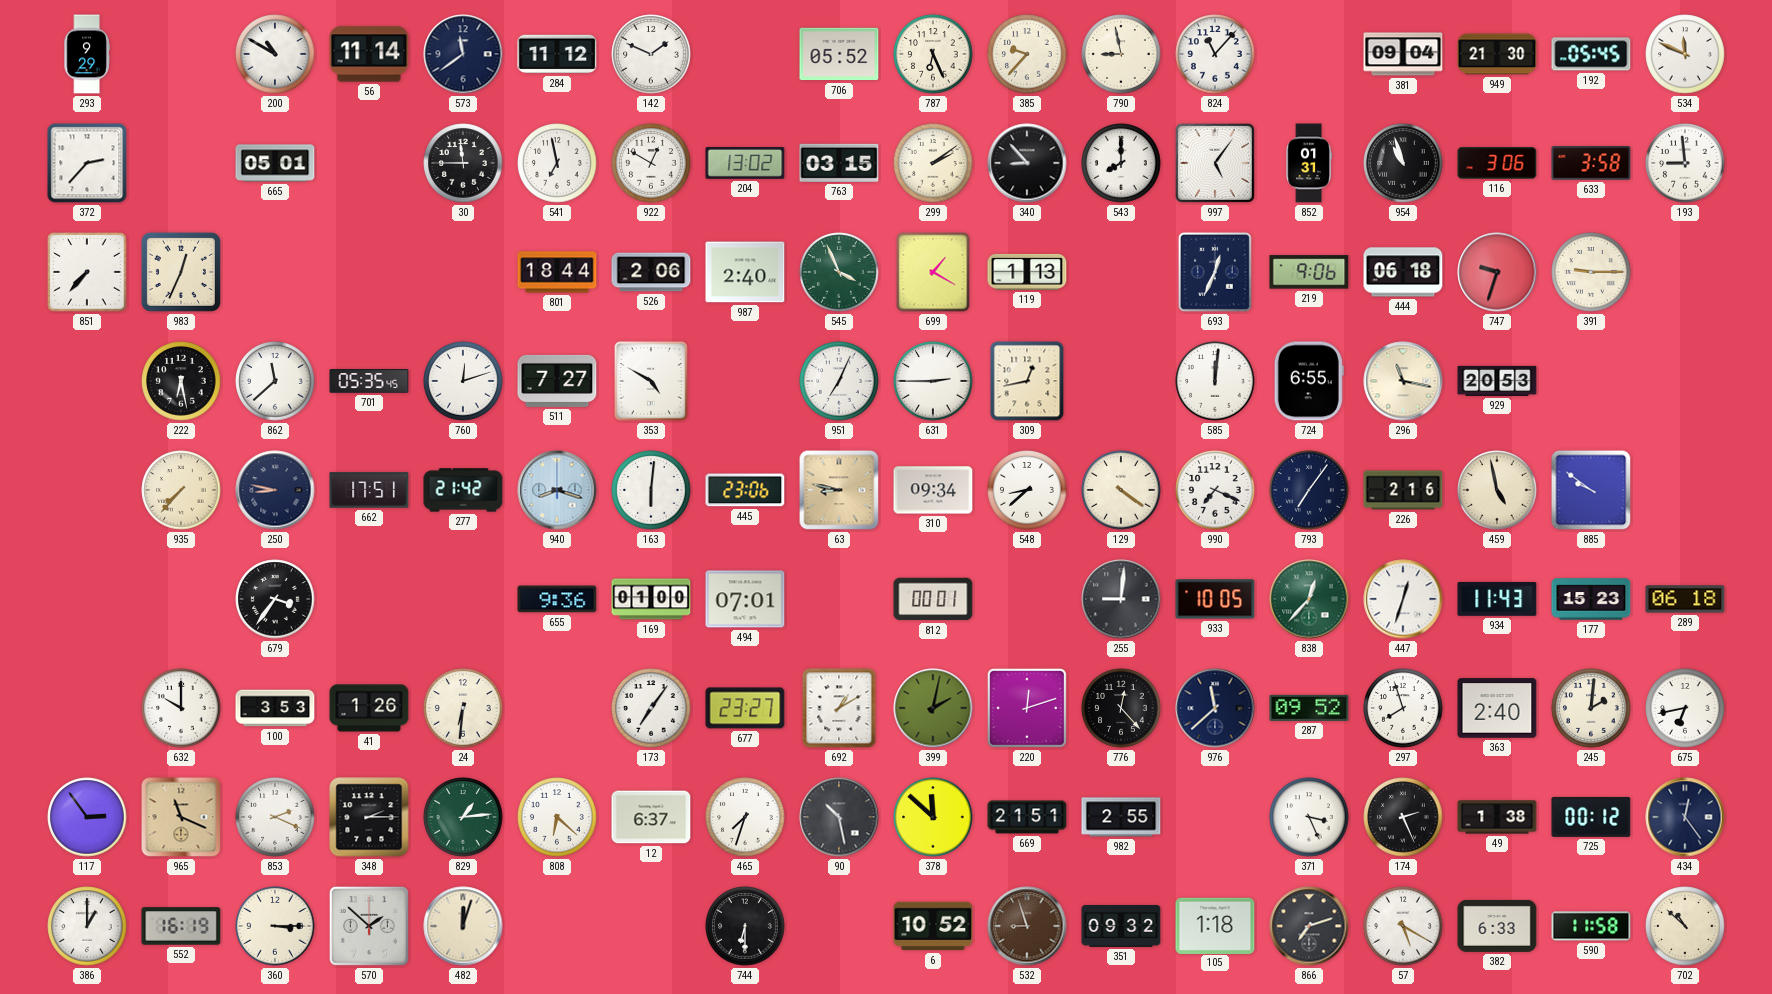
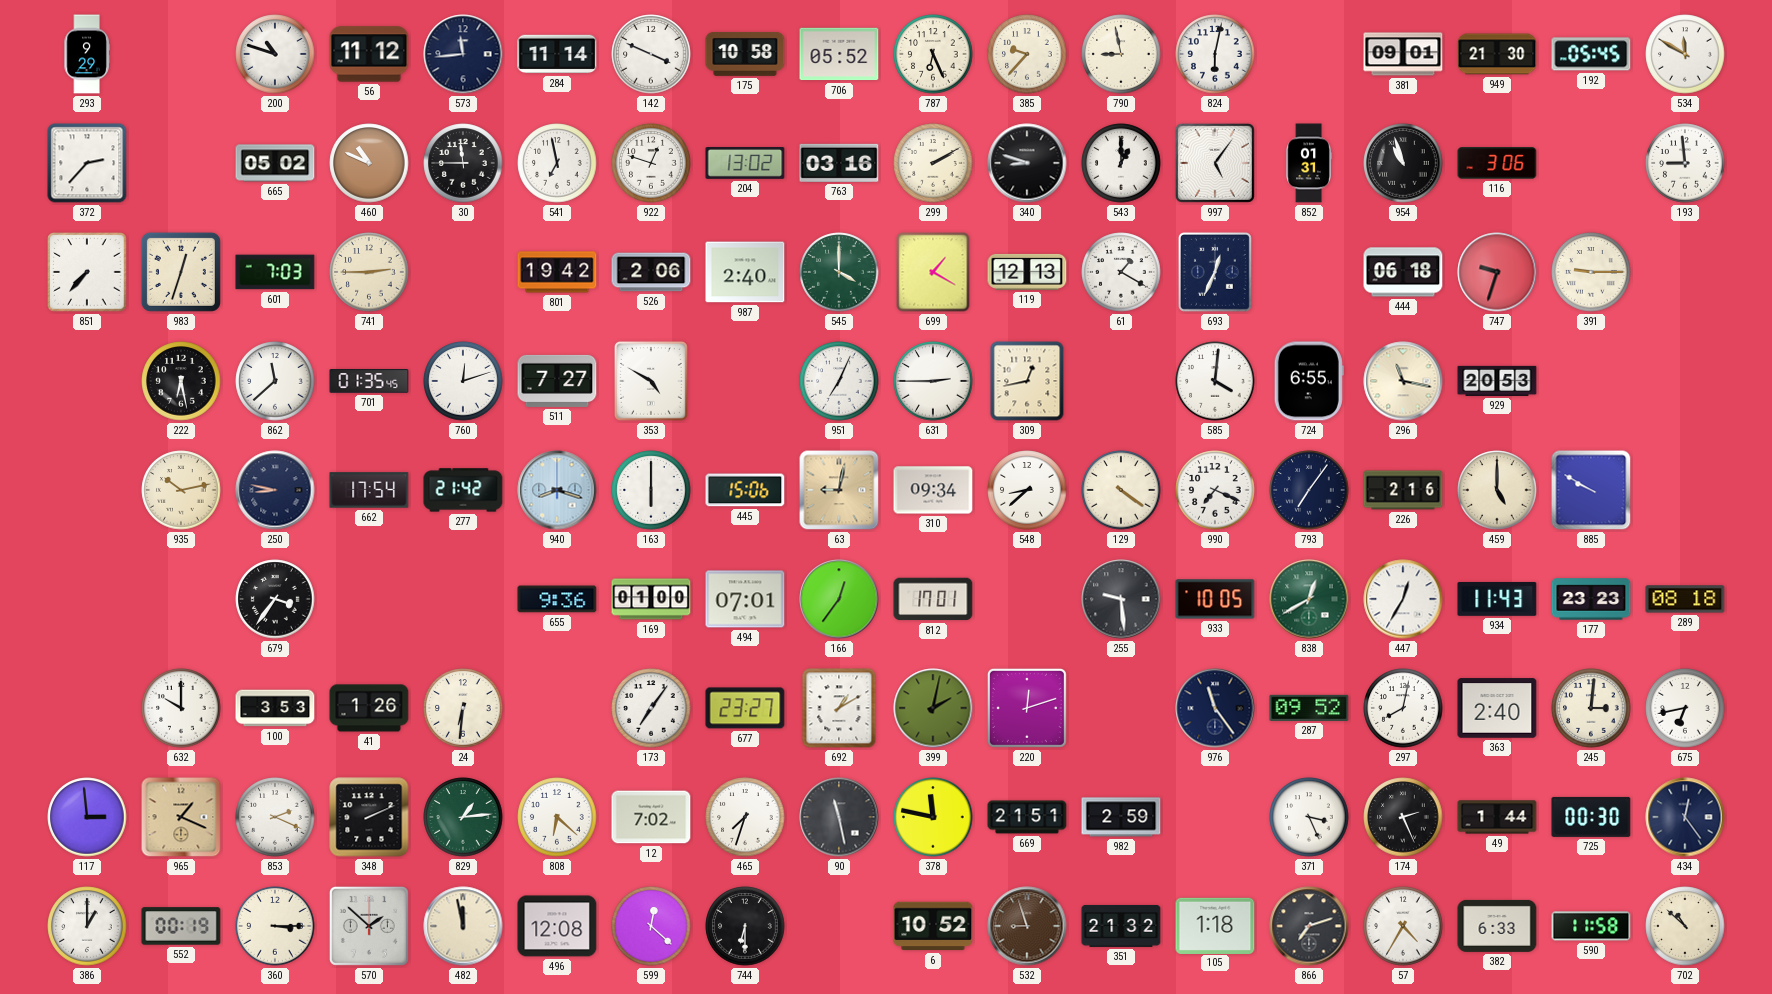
200: 10:50 -> 10:48 (275, 54)
56: 11:14 -> 11:12 (369, 54)
573: 11:39 -> 11:44 (463, 54)
284: 11:12 -> 11:14 (557, 54)
142: 1:49 -> 3:49 (651, 54)
175: none -> 10:58 (745, 54)
824: 11:07 -> 6:02 (1215, 54)
381: 09:04 -> 09:01 (1403, 54)
534: 11:49 -> 11:50 (1685, 54)
665: 05:01 -> 05:02 (275, 163)
460: none -> 10:49 (369, 163)
922: 12:50 -> 12:48 (651, 163)
763: 03:15 -> 03:16 (839, 163)
299: 2:09 -> 2:10 (933, 163)
340: 8:53 -> 8:48 (1027, 163)
543: 8:00 -> 1:00 (1121, 163)
633: 3:58 -> none (1591, 163)
983: 12:34 -> 12:33 (181, 272)
601: none -> 7:03 (275, 272)
741: none -> 2:45 (369, 272)
801: 18:44 -> 19:42 (557, 272)
545: 3:56 -> 4:00 (839, 272)
119: 1:13 -> 12:13 (1027, 272)
61: none -> 1:20 (1121, 272)
219: 9:06 -> none (1309, 272)
701: 05:35 -> 01:35 (369, 381)
585: 12:01 -> 4:01 (1215, 381)
935: 7:37 -> 10:13 (181, 490)
662: 17:51 -> 17:54 (369, 490)
163: 6:01 -> 6:00 (651, 490)
445: 23:06 -> 15:06 (745, 490)
63: 8:47 -> 9:02 (839, 490)
459: 4:58 -> 5:00 (1497, 490)
885: 9:51 -> 9:50 (1591, 490)
166: none -> 12:36 (839, 599)
812: 00:01 -> 17:01 (933, 599)
255: 9:01 -> 9:29 (1121, 599)
838: 12:37 -> 12:40 (1309, 599)
447: 12:33 -> 12:35 (1403, 599)
177: 15:23 -> 23:23 (1591, 599)
289: 06:18 -> 08:18 (1685, 599)
776: 12:23 -> none (1121, 708)
976: 11:38 -> 11:24 (1215, 708)
297: 7:57 -> 8:02 (1403, 708)
245: 2:01 -> 3:01 (1591, 708)
117: 2:54 -> 2:59 (87, 817)
965: 11:19 -> 1:19 (181, 817)
348: 2:15 -> 2:11 (369, 817)
12: 6:37 -> 7:02 (651, 817)
90: 10:28 -> 11:28 (839, 817)
378: 11:52 -> 11:47 (933, 817)
982: 2:55 -> 2:59 (1121, 817)
49: 1:38 -> 1:44 (1497, 817)
725: 00:12 -> 00:30 (1591, 817)
552: 16:19 -> 00:19 (181, 926)
482: 12:03 -> 11:58 (463, 926)
496: none -> 12:08 (557, 926)
599: none -> 12:22 (651, 926)
351: 09:32 -> 21:32 (1121, 926)
57: 5:20 -> 4:35 (1403, 926)
